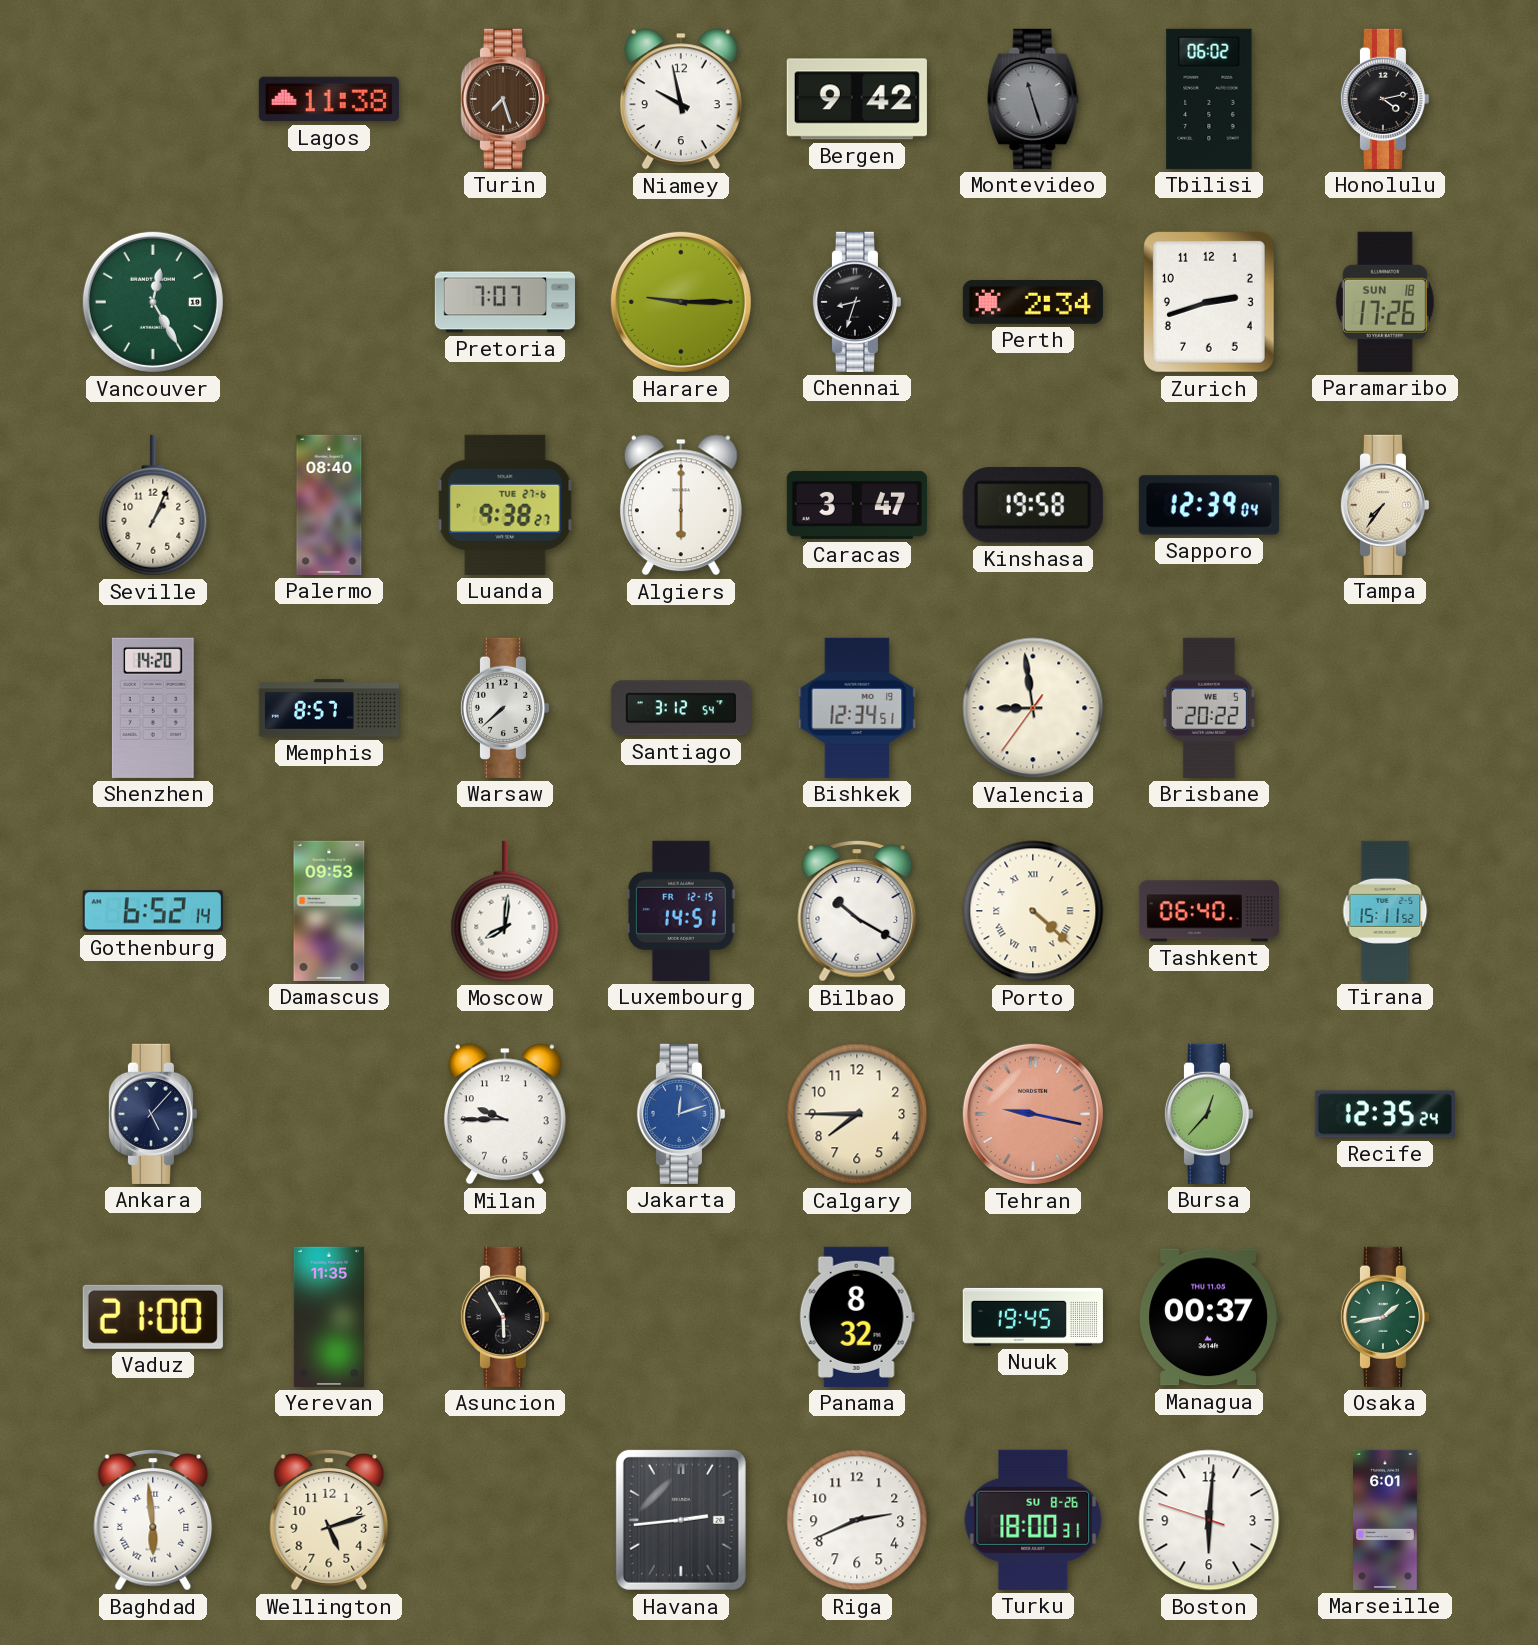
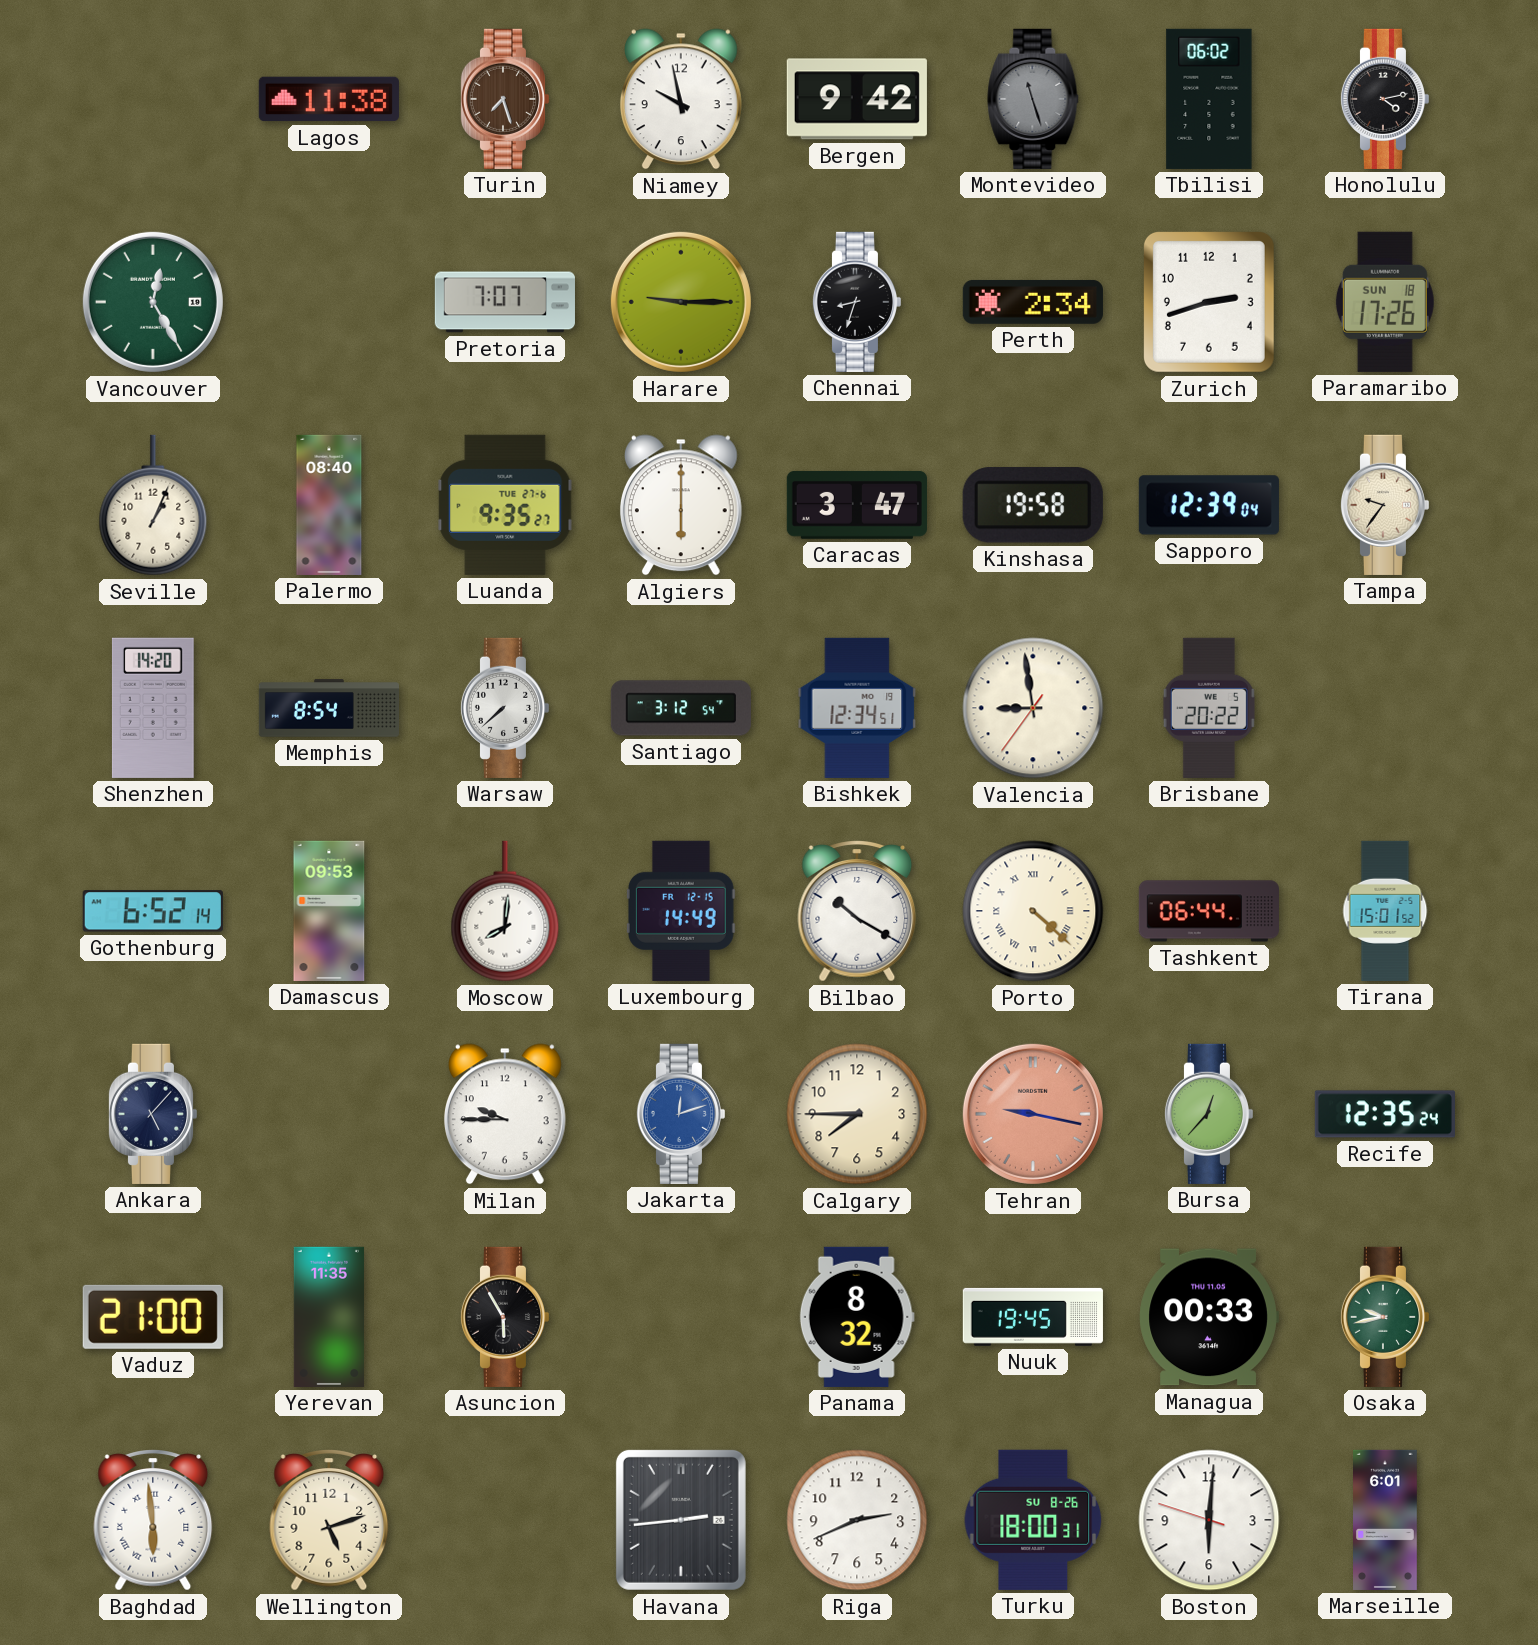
Luanda: 9:38 -> 9:35 (505, 505)
Tampa: 7:36 -> 9:36 (1384, 505)
Memphis: 8:57 -> 8:54 (328, 708)
Luxembourg: 14:51 -> 14:49 (681, 911)
Tashkent: 06:40 -> 06:44 (1209, 911)
Tirana: 15:11 -> 15:01 (1385, 911)
Panama: 8:32:07 -> 8:32:55 (857, 1317)
Managua: 00:37 -> 00:33 (1209, 1317)
Osaka: 1:43 -> 9:43 (1384, 1317)
